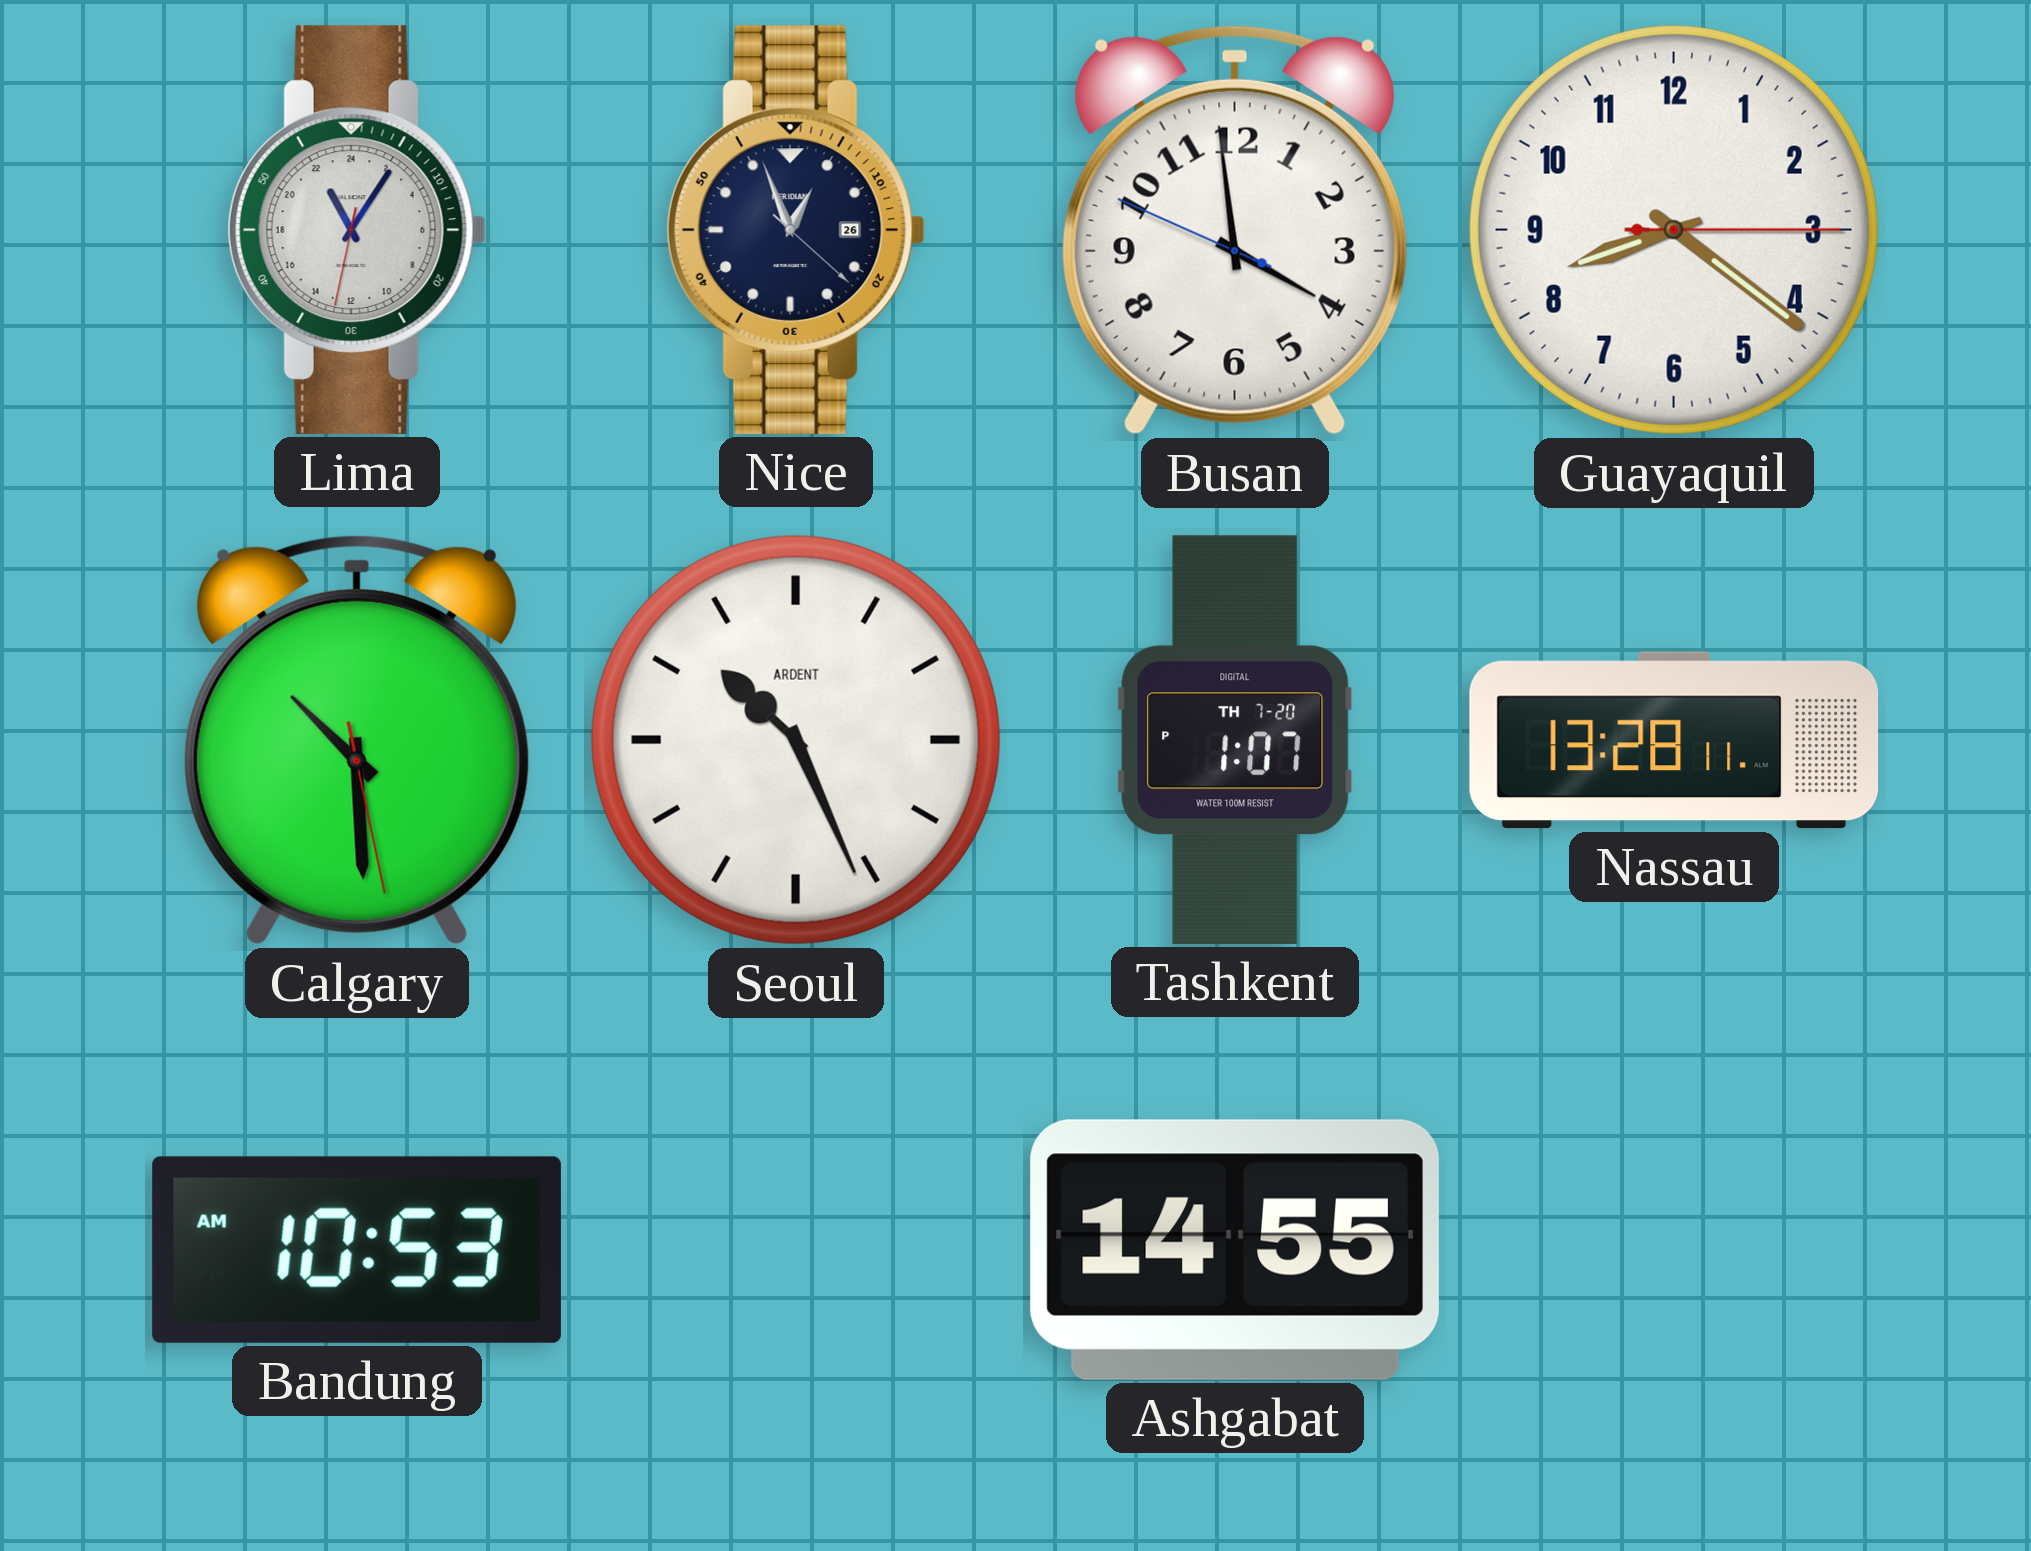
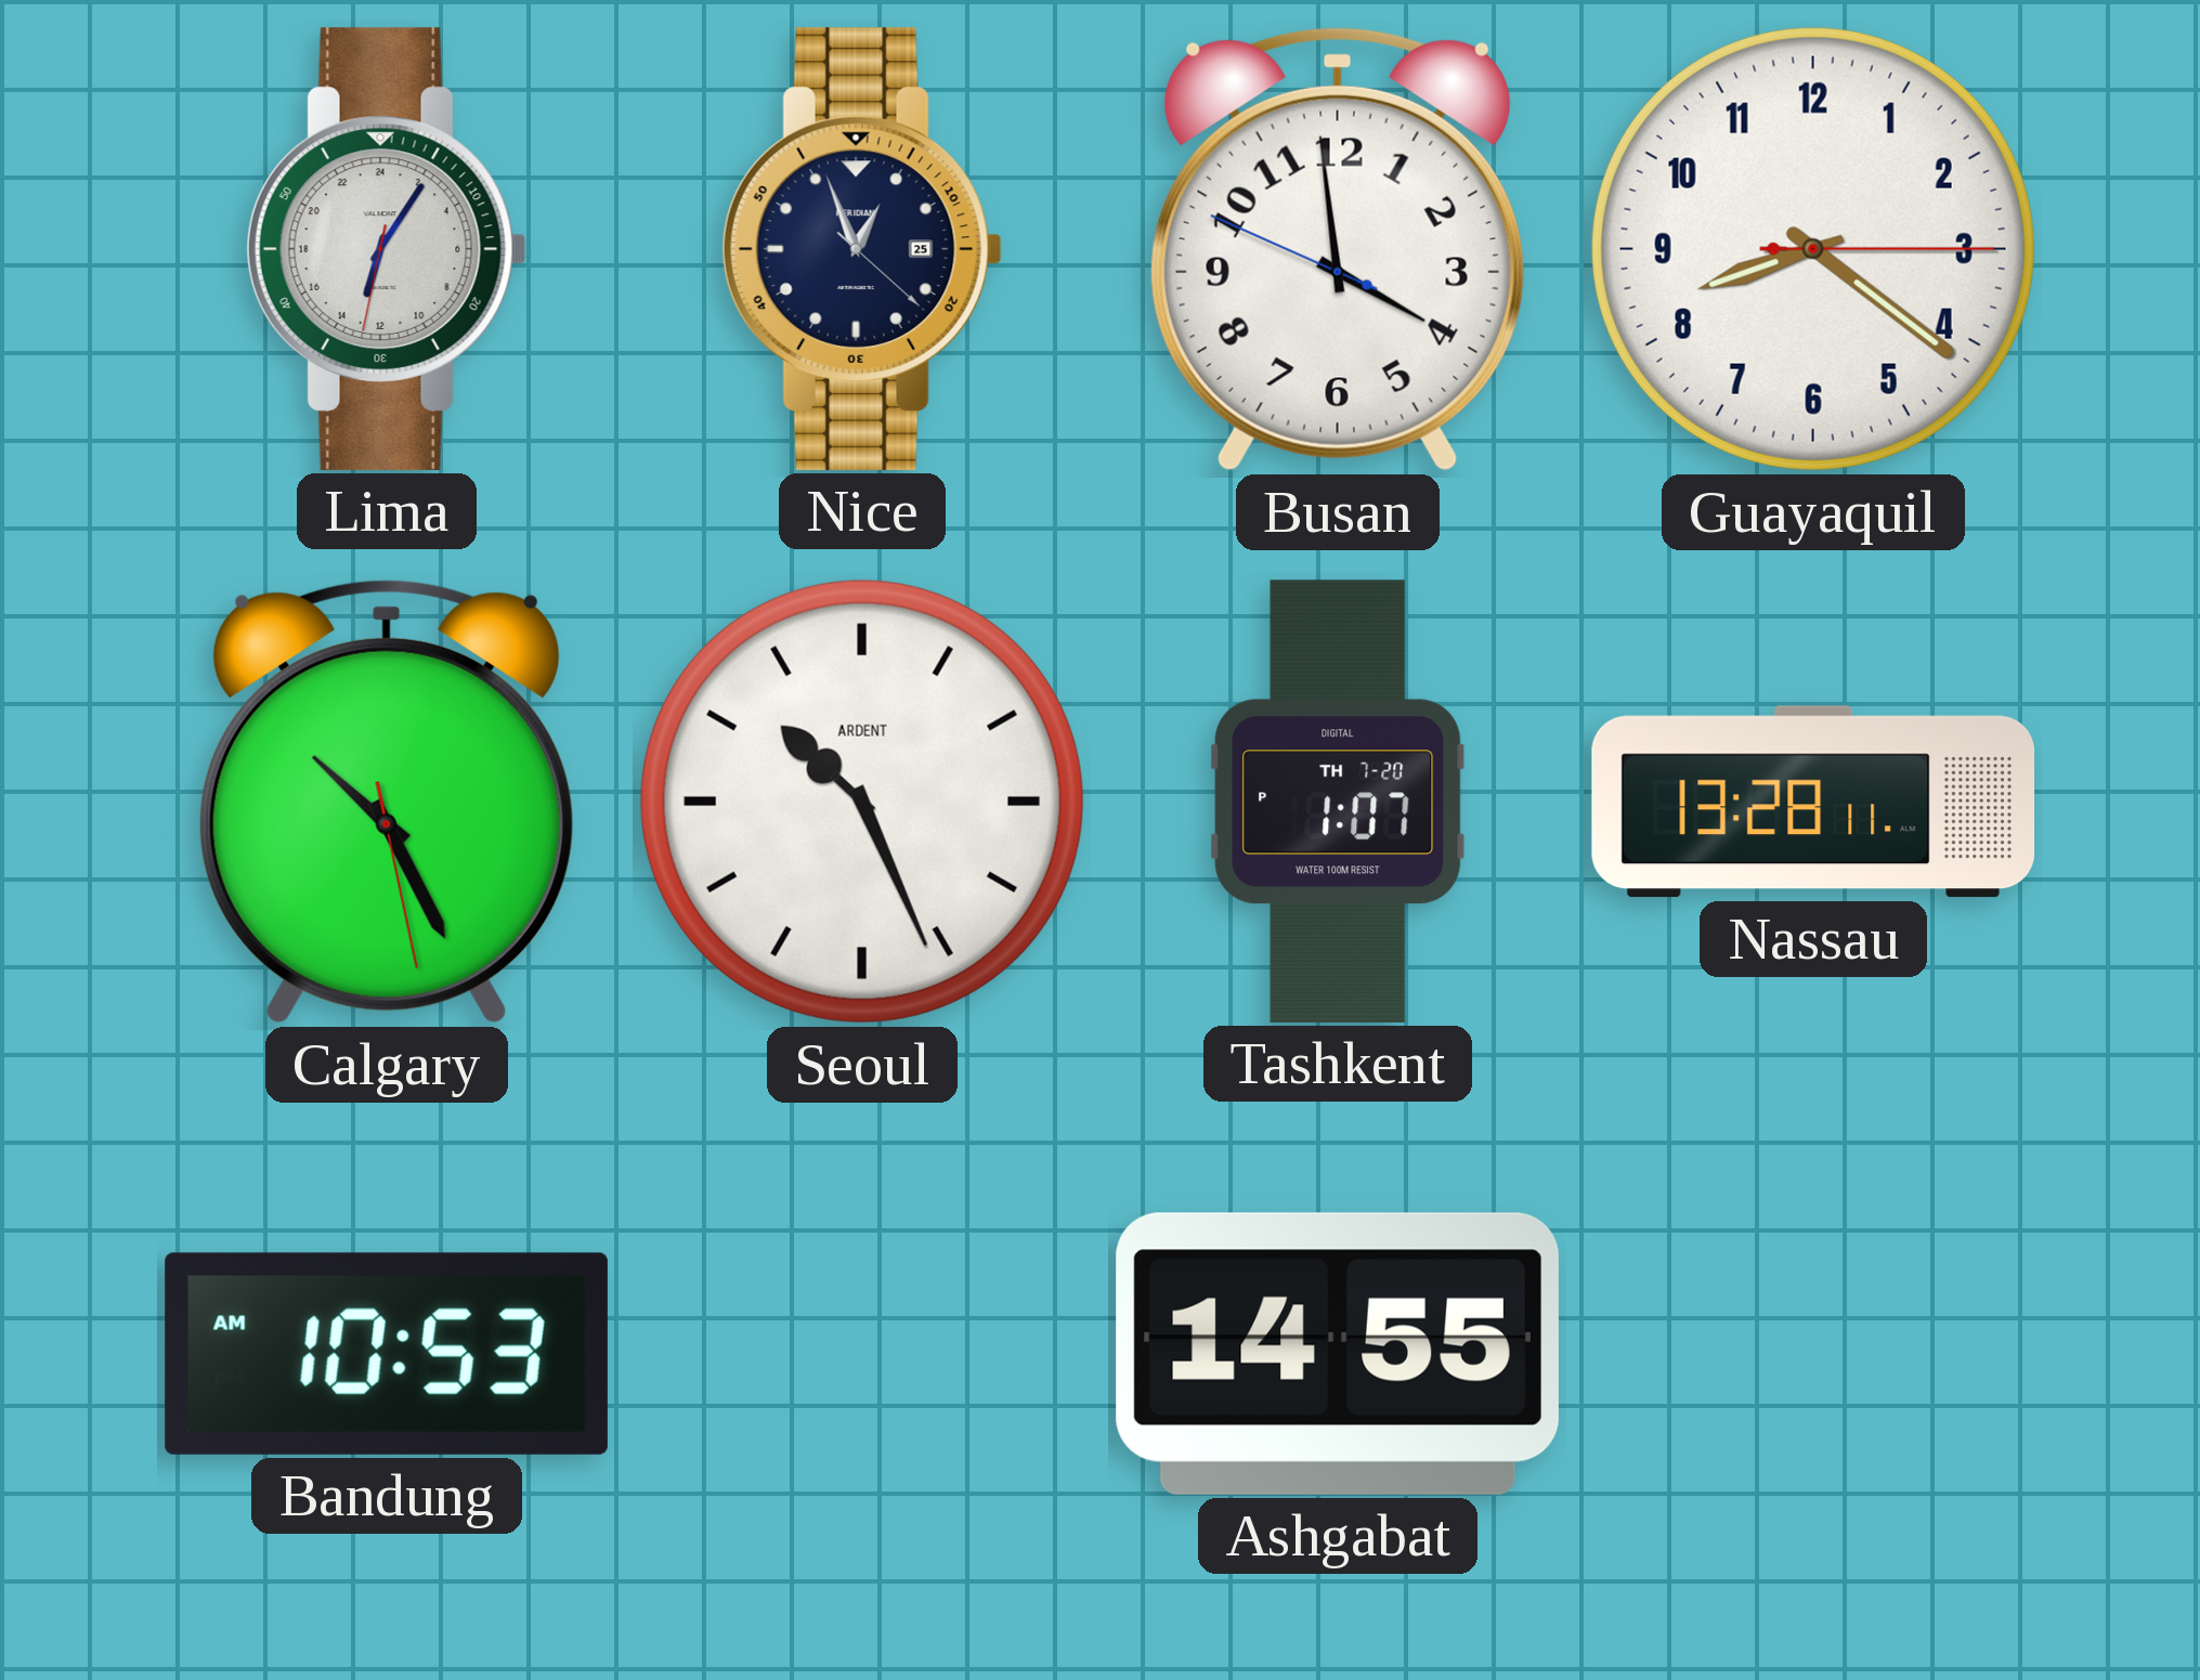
Lima: 22:05 -> 13:05 (387, 249)
Nice date: 26 -> 25 (862, 249)
Calgary: 10:29 -> 10:25 (387, 802)
